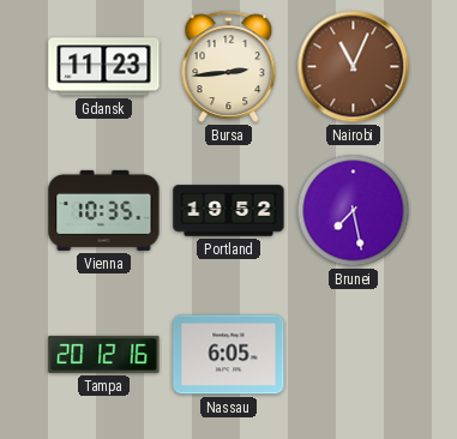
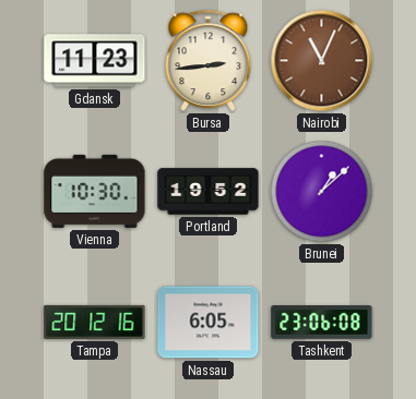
Vienna: 10:35 -> 10:30 (95, 191)
Brunei: 7:28 -> 1:08 (322, 192)
Tashkent: none -> 23:06 (322, 323)
